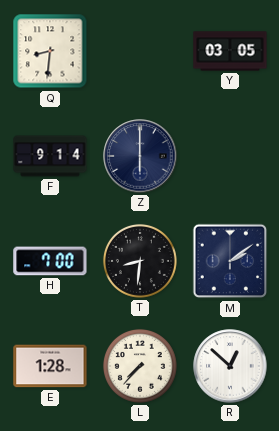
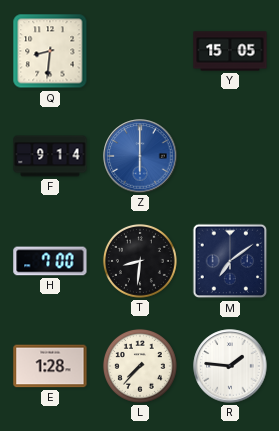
Y: 03:05 -> 15:05 (230, 51)
Z dial: navy -> blue (140, 156)
M: 2:09 -> 7:09 (230, 261)
R: 12:52 -> 1:46 (230, 366)
